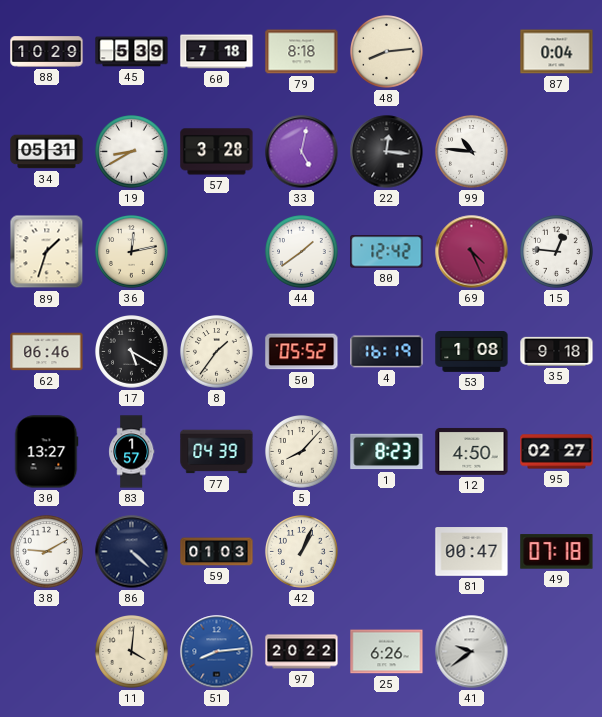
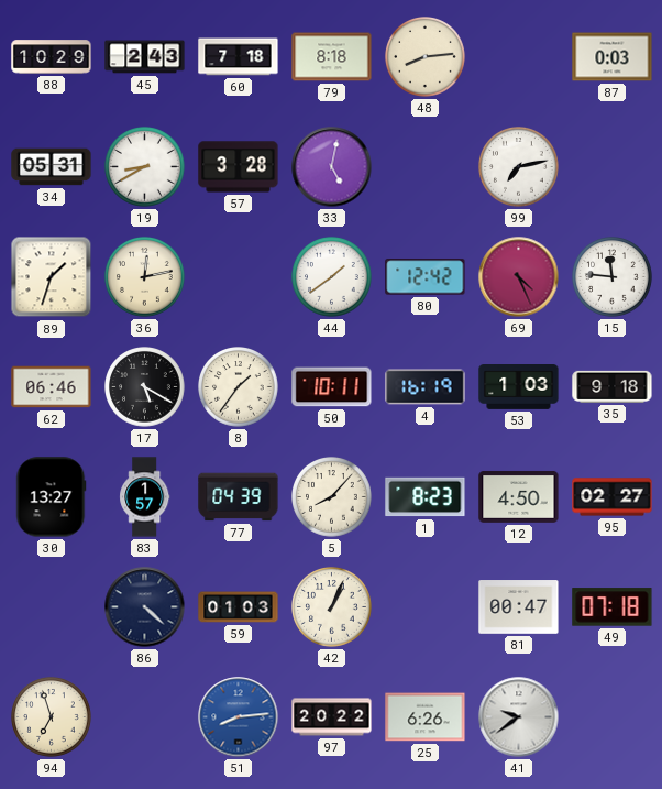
45: 5:39 -> 2:43 (145, 57)
87: 0:04 -> 0:03 (613, 57)
22: 12:16 -> none (387, 152)
99: 10:46 -> 7:13 (519, 167)
15: 12:46 -> 11:46 (613, 277)
50: 05:52 -> 10:11 (332, 387)
53: 1:08 -> 1:03 (519, 387)
38: 9:10 -> none (47, 552)
94: none -> 6:57 (52, 717)
11: 4:01 -> none (132, 652)
